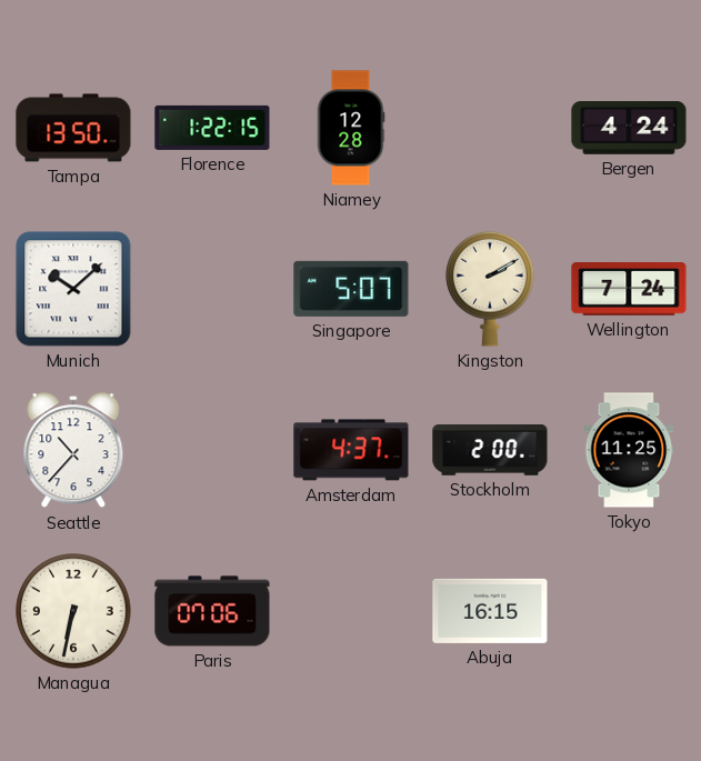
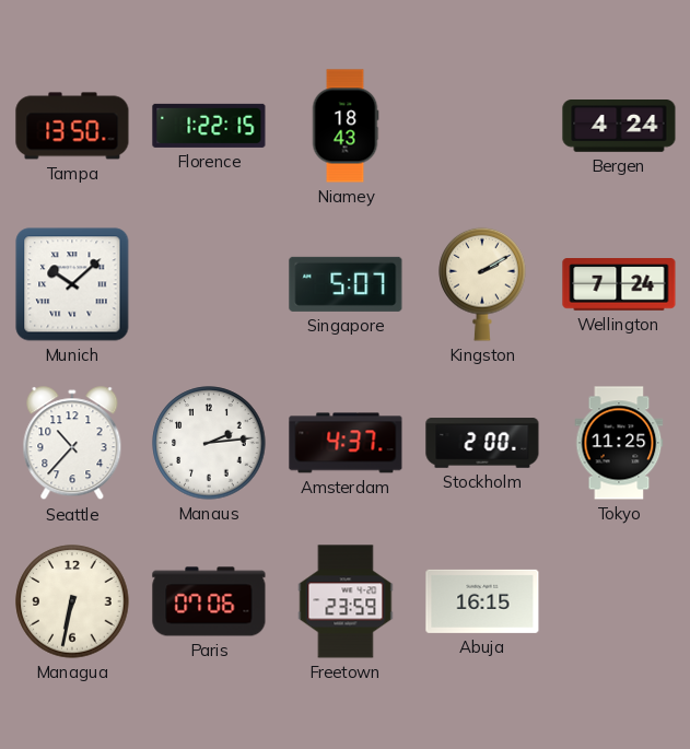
Niamey: 12:28 -> 18:43 (346, 126)
Manaus: none -> 2:14 (209, 443)
Freetown: none -> 23:59 (346, 601)
